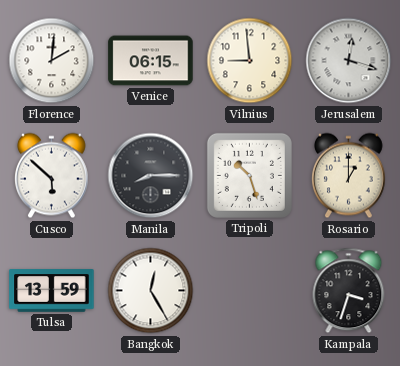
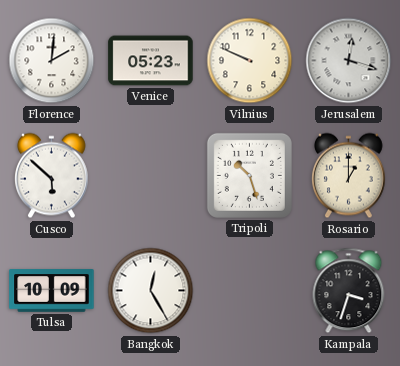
Venice: 06:15 -> 05:23 (151, 61)
Vilnius: 8:59 -> 9:49 (250, 61)
Manila: 8:15 -> none (151, 176)
Tulsa: 13:59 -> 10:09 (52, 291)
